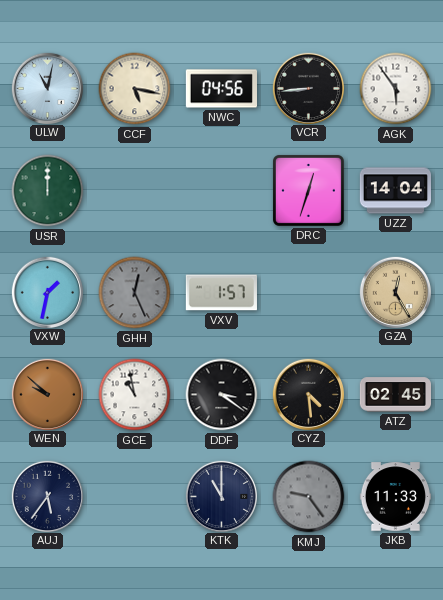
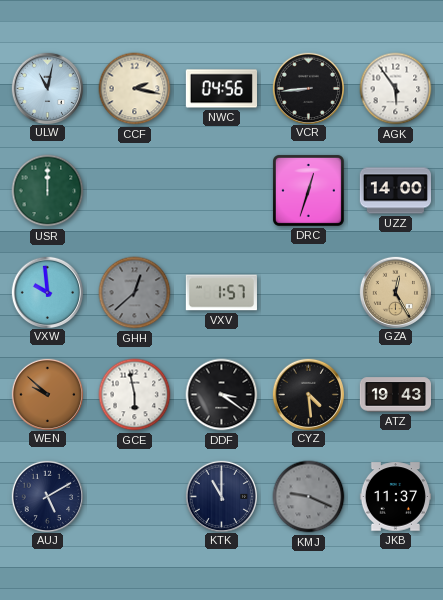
CCF: 5:17 -> 2:17 (135, 89)
UZZ: 14:04 -> 14:00 (395, 191)
VXW: 1:32 -> 9:59 (47, 292)
GHH: 12:26 -> 12:38 (135, 293)
GCE: 10:58 -> 5:58 (135, 395)
ATZ: 02:45 -> 19:43 (395, 395)
AUJ: 5:36 -> 5:10 (47, 496)
KMJ: 9:24 -> 9:19 (309, 497)
JKB: 11:33 -> 11:37 (395, 497)
